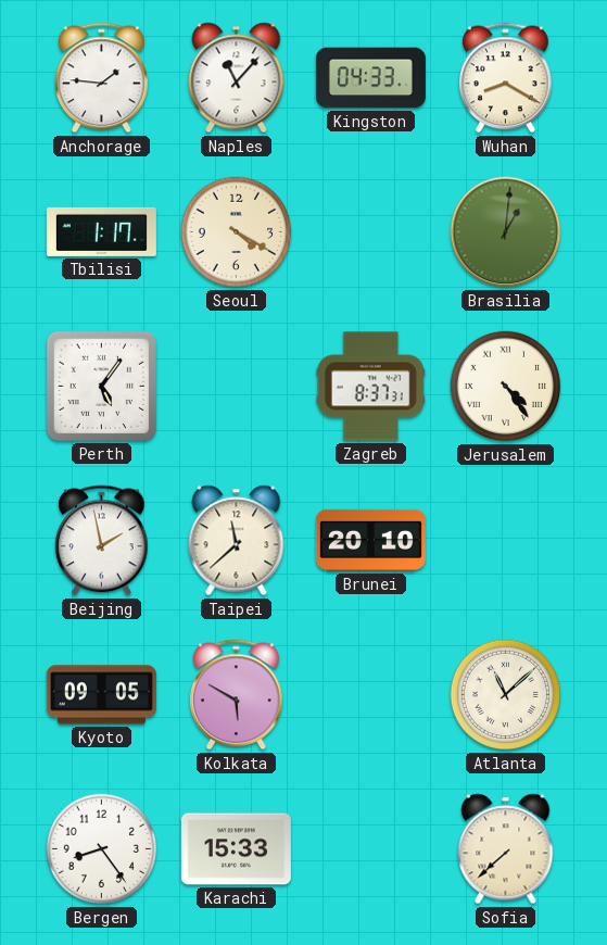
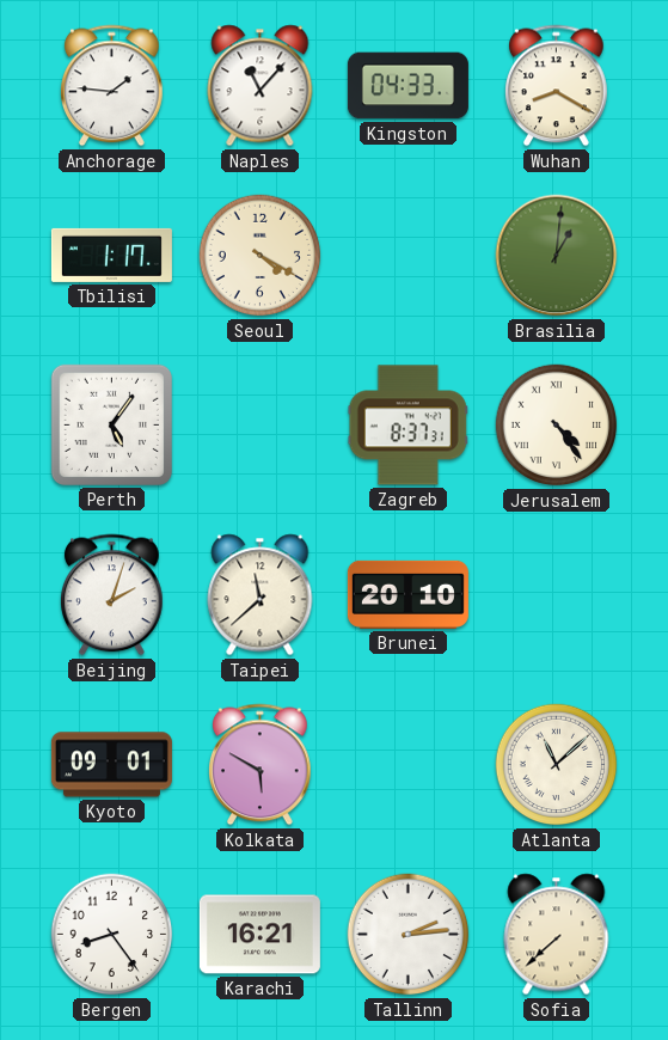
Beijing: 1:58 -> 2:03 (112, 595)
Kyoto: 09:05 -> 09:01 (111, 765)
Karachi: 15:33 -> 16:21 (259, 935)
Tallinn: none -> 2:14 (409, 935)
